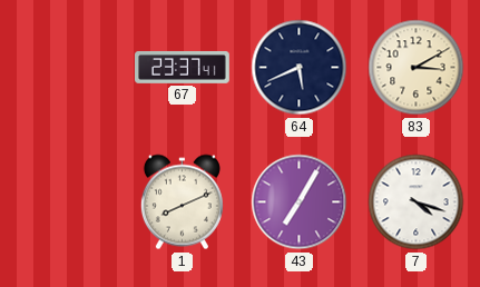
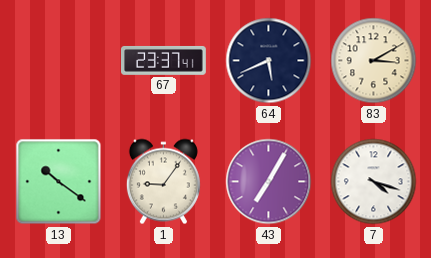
13: none -> 10:21 (59, 182)
1: 8:11 -> 9:06 (163, 182)
